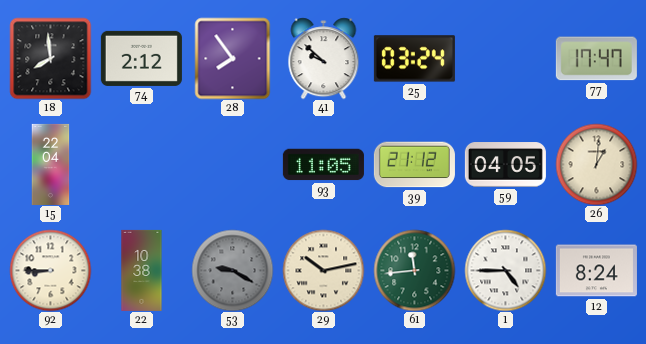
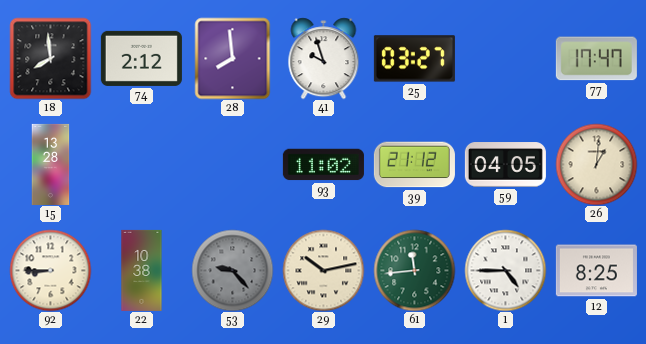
28: 7:54 -> 7:59 (233, 58)
41: 9:52 -> 9:57 (324, 58)
25: 03:24 -> 03:27 (414, 59)
15: 22:04 -> 13:28 (51, 164)
93: 11:05 -> 11:02 (323, 165)
53: 9:20 -> 9:23 (232, 270)
12: 8:24 -> 8:25 (596, 271)
